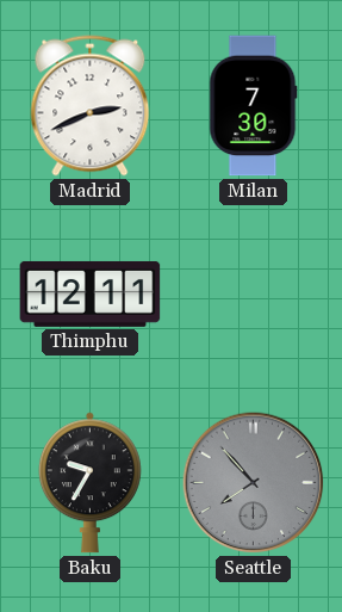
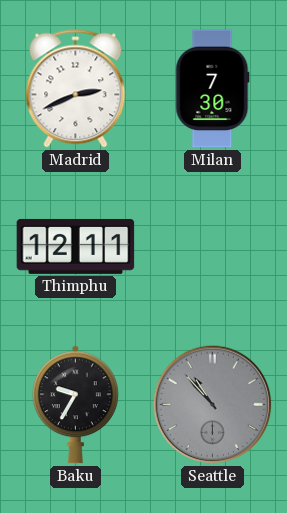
Seattle: 7:53 -> 10:53 (213, 405)
